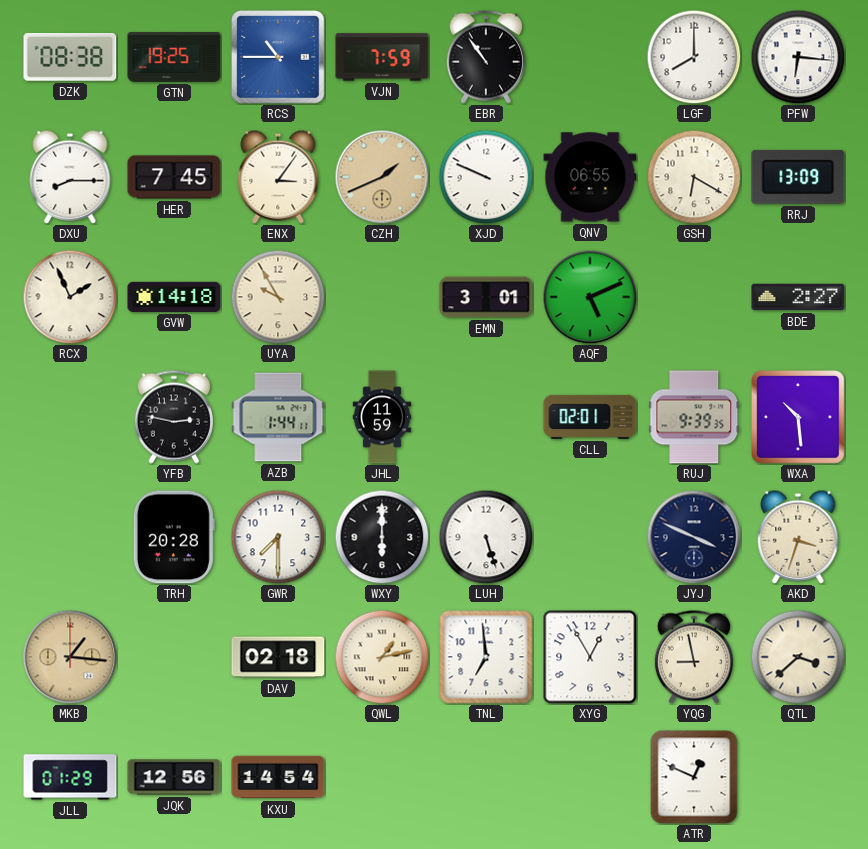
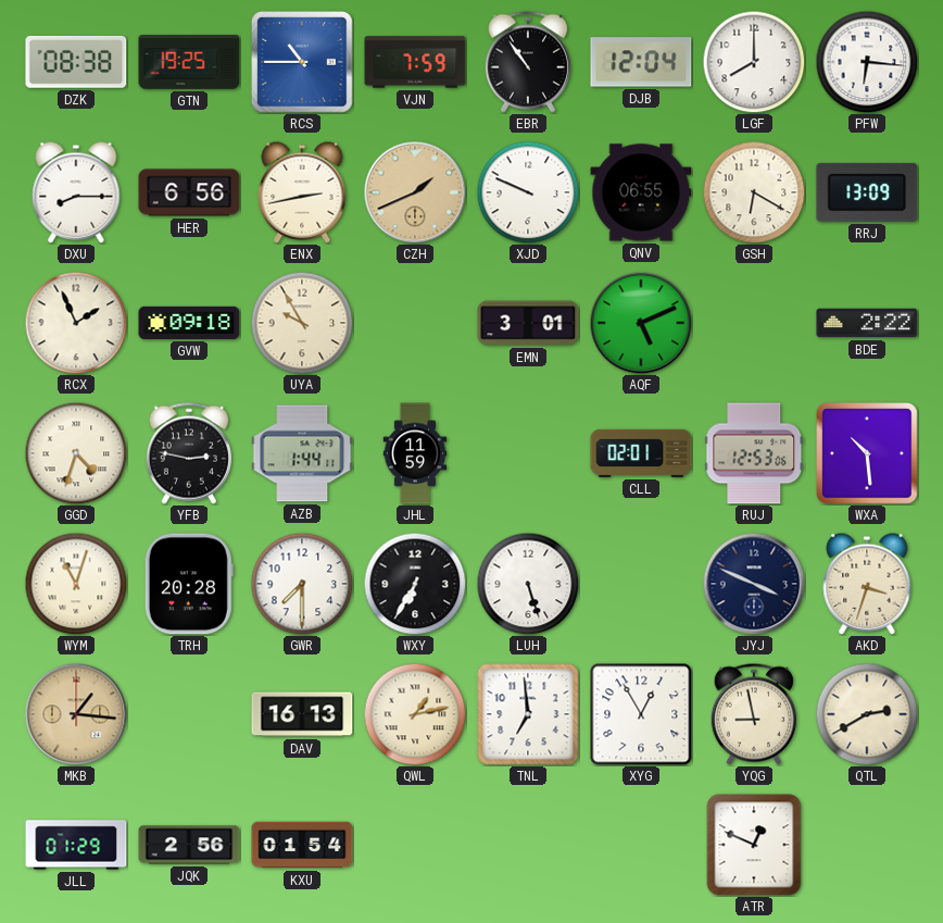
DJB: none -> 12:04 (641, 62)
HER: 7:45 -> 6:56 (189, 192)
ENX: 3:06 -> 2:43 (302, 192)
GVW: 14:18 -> 09:18 (189, 323)
BDE: 2:27 -> 2:22 (867, 323)
GGD: none -> 4:33 (76, 453)
RUJ: 9:39 -> 12:53 (754, 453)
WYM: none -> 11:03 (76, 584)
WXY: 6:00 -> 6:35 (415, 584)
DAV: 02:18 -> 16:13 (302, 714)
QTL: 3:38 -> 2:40 (867, 714)
JQK: 12:56 -> 2:56 (189, 845)
KXU: 14:54 -> 01:54 (302, 845)
